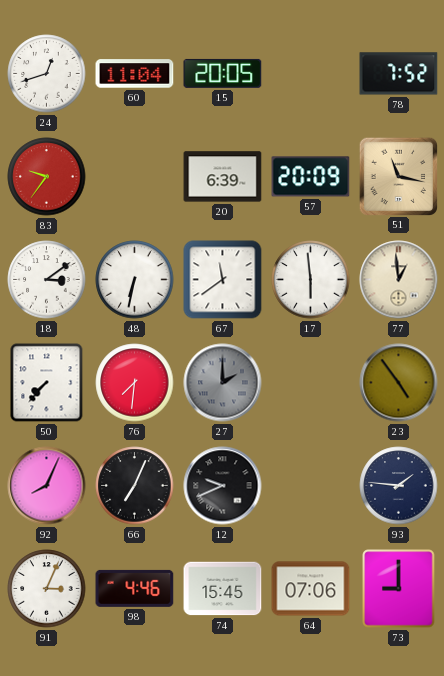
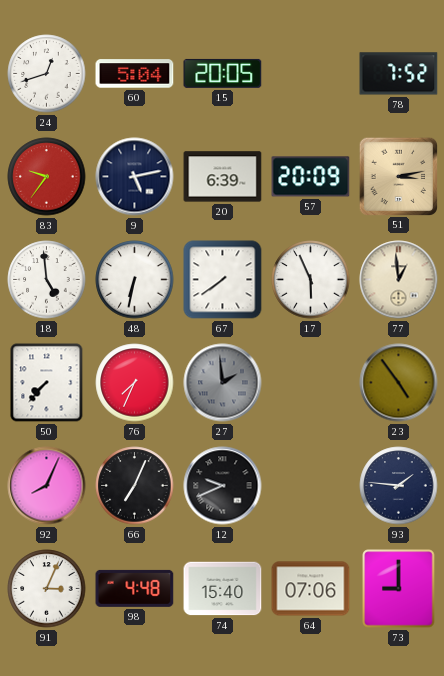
60: 11:04 -> 5:04 (135, 74)
9: none -> 5:13 (135, 177)
51: 11:17 -> 3:13 (398, 176)
18: 3:09 -> 4:59 (47, 280)
67: 11:39 -> 7:39 (223, 280)
17: 5:59 -> 5:56 (311, 280)
76: 7:31 -> 7:34 (135, 383)
27: 2:00 -> 1:59 (223, 383)
98: 4:46 -> 4:48 (135, 588)
74: 15:45 -> 15:40 (223, 589)
